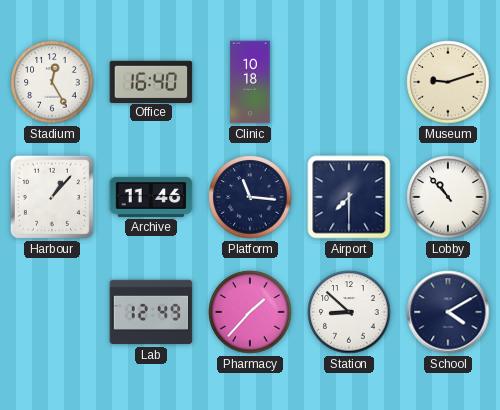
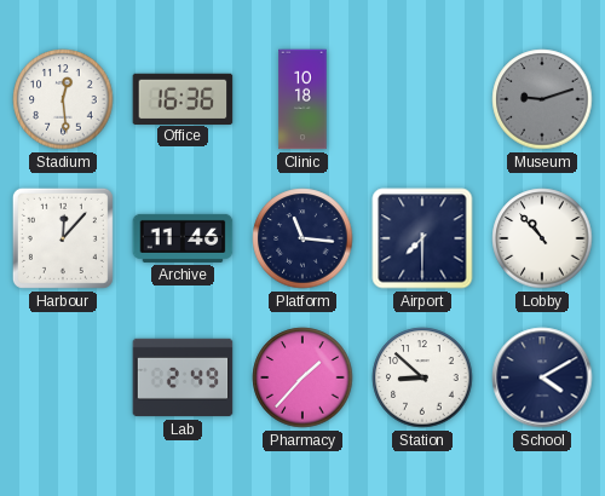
Stadium: 12:25 -> 12:29 (63, 99)
Office: 16:40 -> 16:36 (183, 98)
Museum dial: cream -> grey (542, 99)
Harbour: 1:07 -> 12:07 (63, 238)
Lab: 12:49 -> 2:49 (183, 377)
